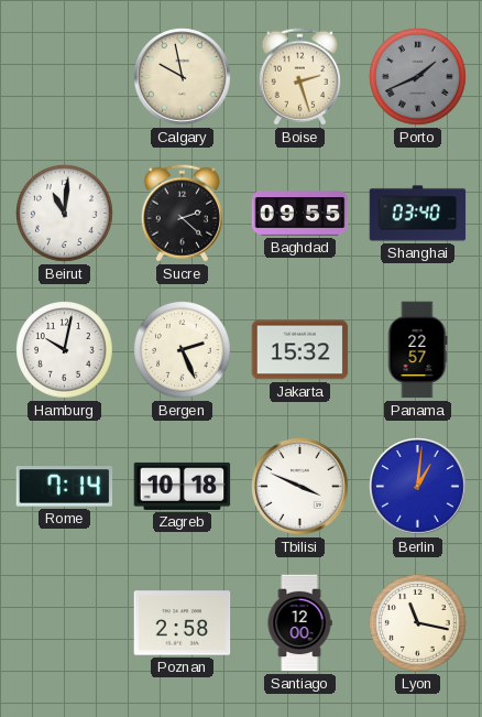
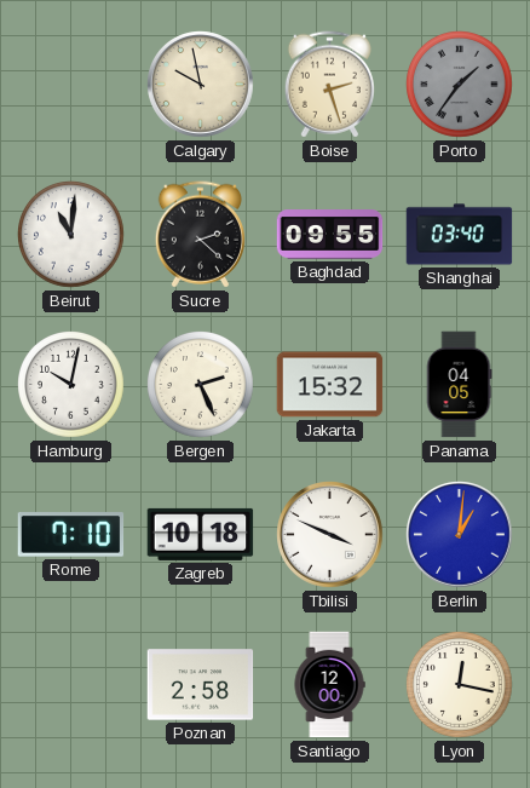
Porto: 1:41 -> 1:36 (460, 85)
Panama: 22:57 -> 04:05 (459, 385)
Rome: 7:14 -> 7:10 (71, 535)
Lyon: 11:17 -> 12:17 (460, 685)
